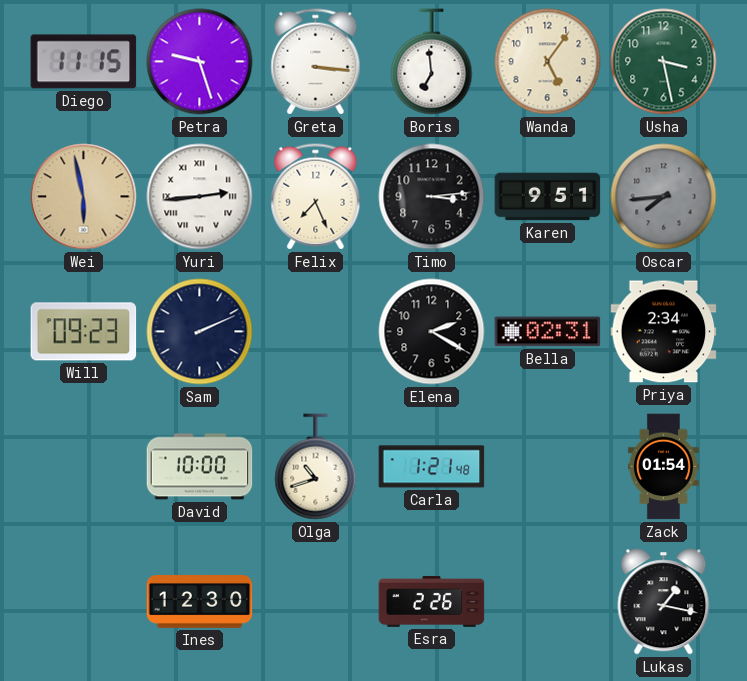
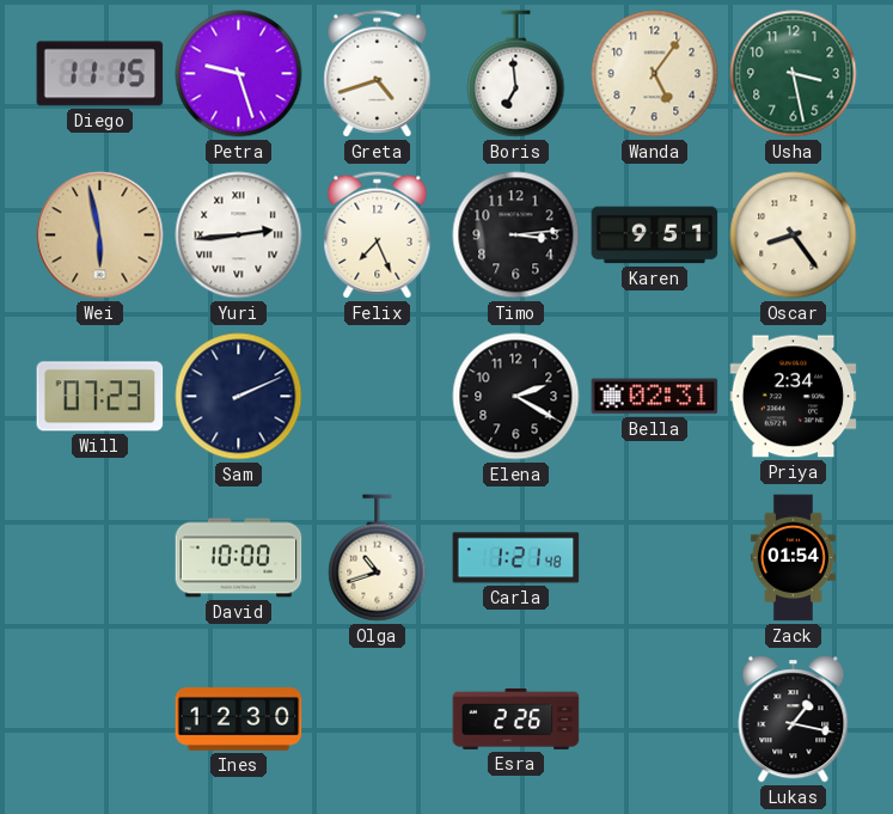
Greta: 3:16 -> 4:42 (378, 74)
Oscar: 7:44 -> 8:24 (794, 235)
Oscar dial: grey -> cream (794, 235)
Will: 09:23 -> 07:23 (100, 397)
